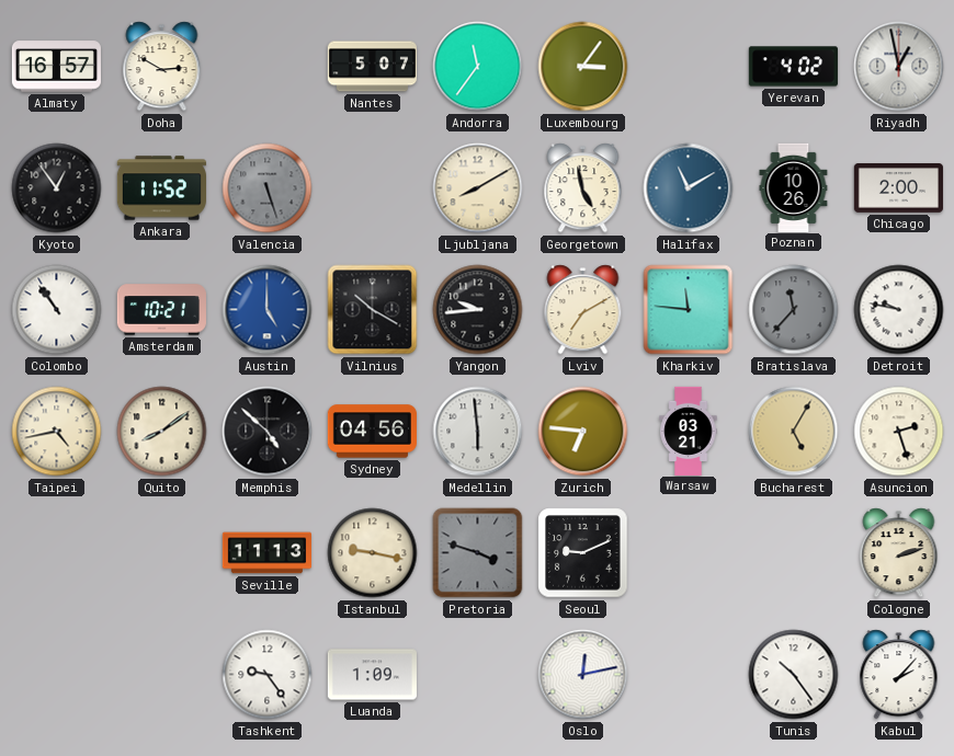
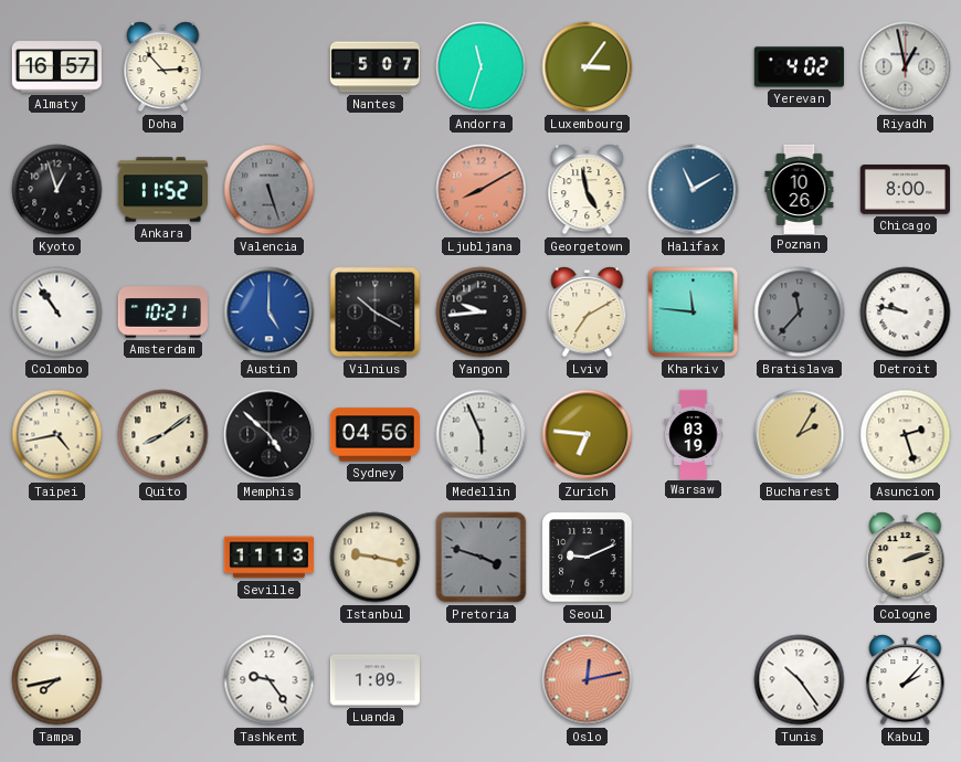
Doha: 2:50 -> 2:53 (163, 67)
Andorra: 11:36 -> 11:33 (482, 67)
Kyoto: 12:54 -> 12:57 (57, 190)
Ljubljana dial: cream -> salmon (482, 190)
Chicago: 2:00 -> 8:00 (905, 190)
Medellin: 5:59 -> 5:56 (482, 435)
Warsaw: 03:21 -> 03:19 (694, 434)
Bucharest: 5:05 -> 2:05 (800, 435)
Tampa: none -> 7:43 (57, 680)
Oslo dial: white -> salmon (588, 680)
